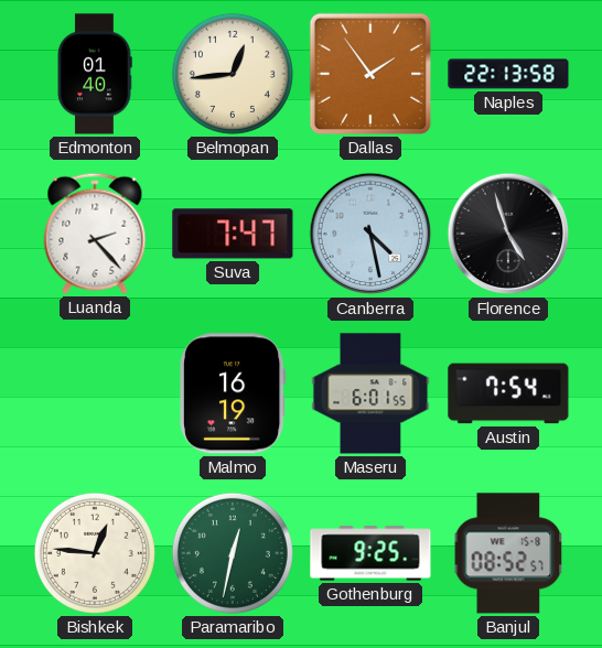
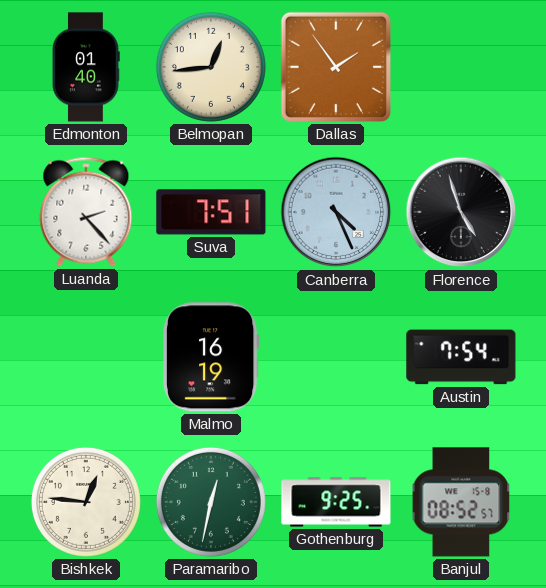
Naples: 22:13 -> none (508, 74)
Suva: 7:47 -> 7:51 (211, 212)
Canberra: 4:28 -> 4:26 (336, 212)
Maseru: 6:01 -> none (370, 393)
